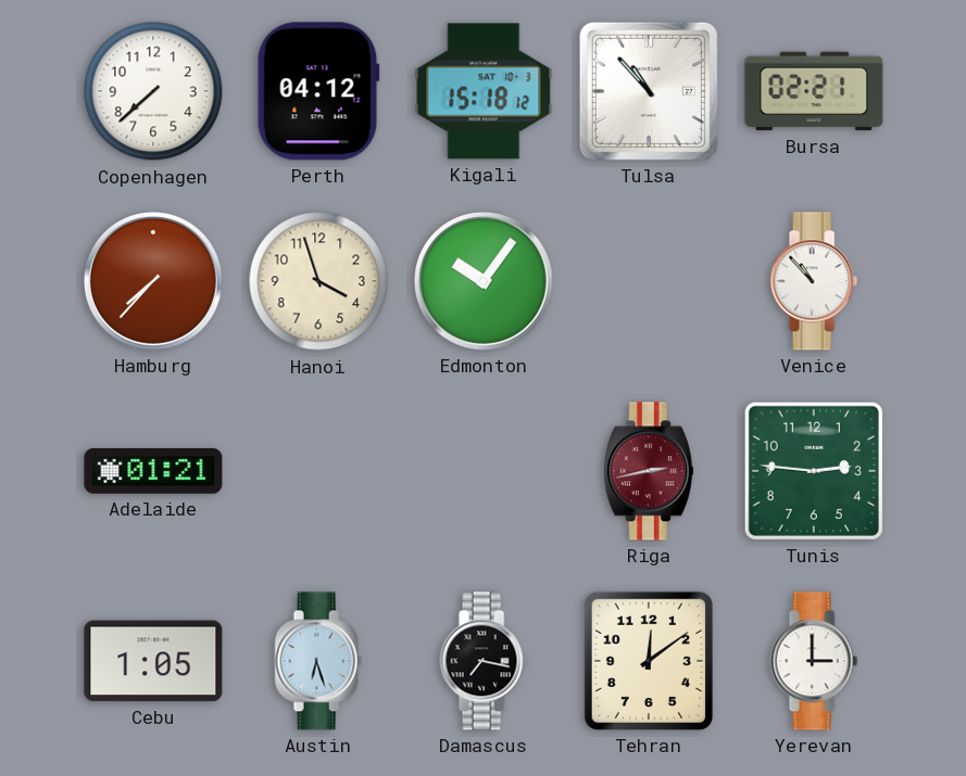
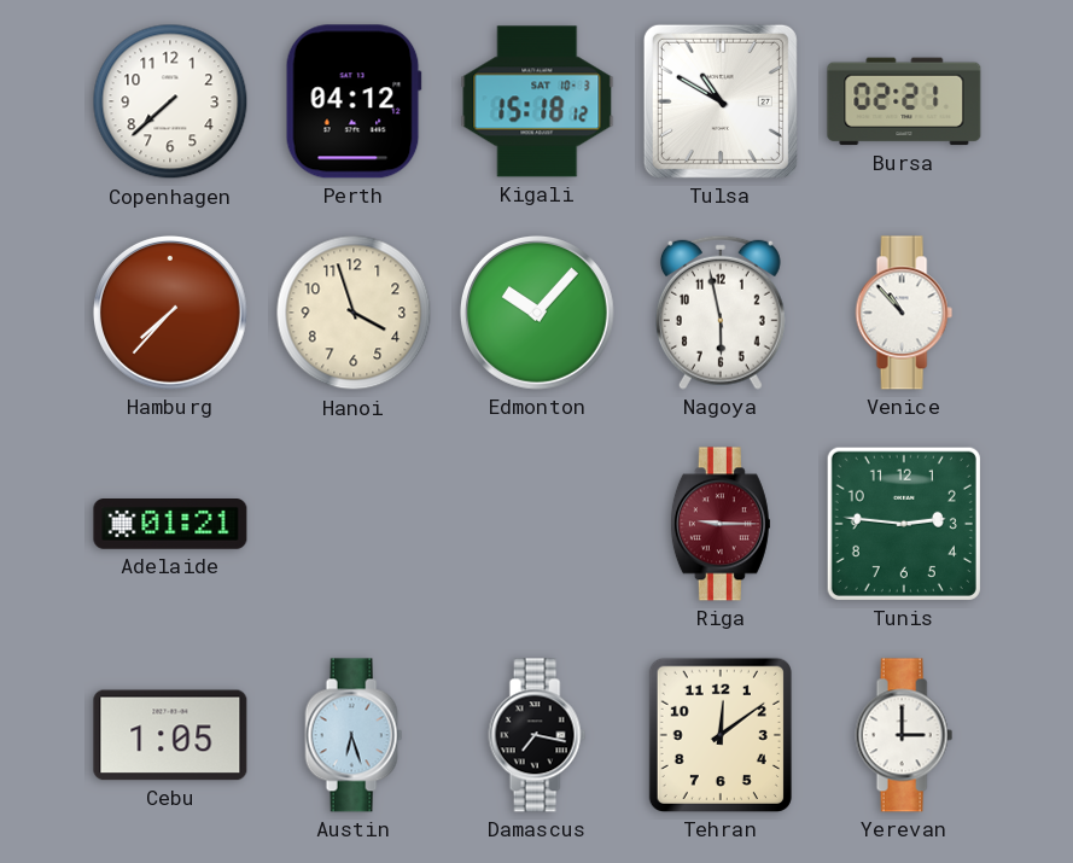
Tulsa: 10:53 -> 10:50 (721, 101)
Edmonton: 10:06 -> 10:07 (538, 314)
Nagoya: none -> 5:58 (721, 313)
Riga: 2:43 -> 9:15 (721, 524)
